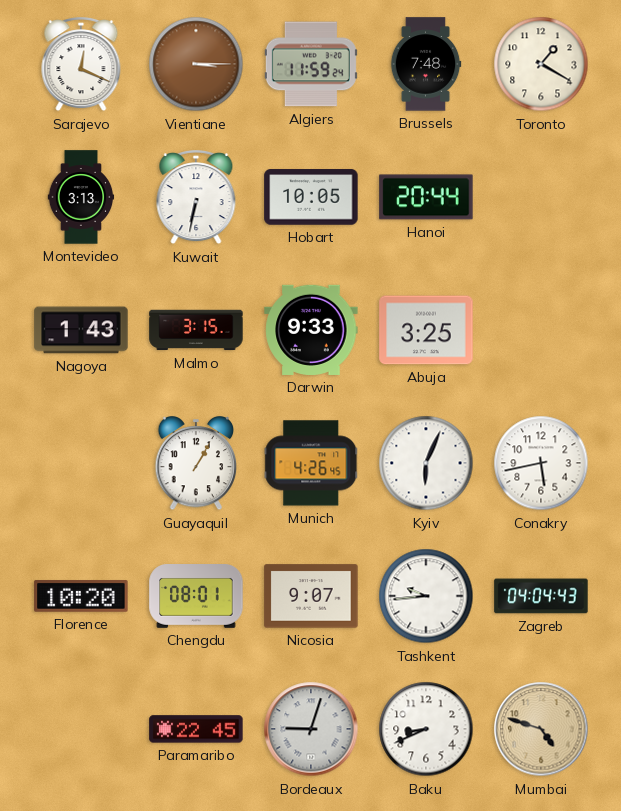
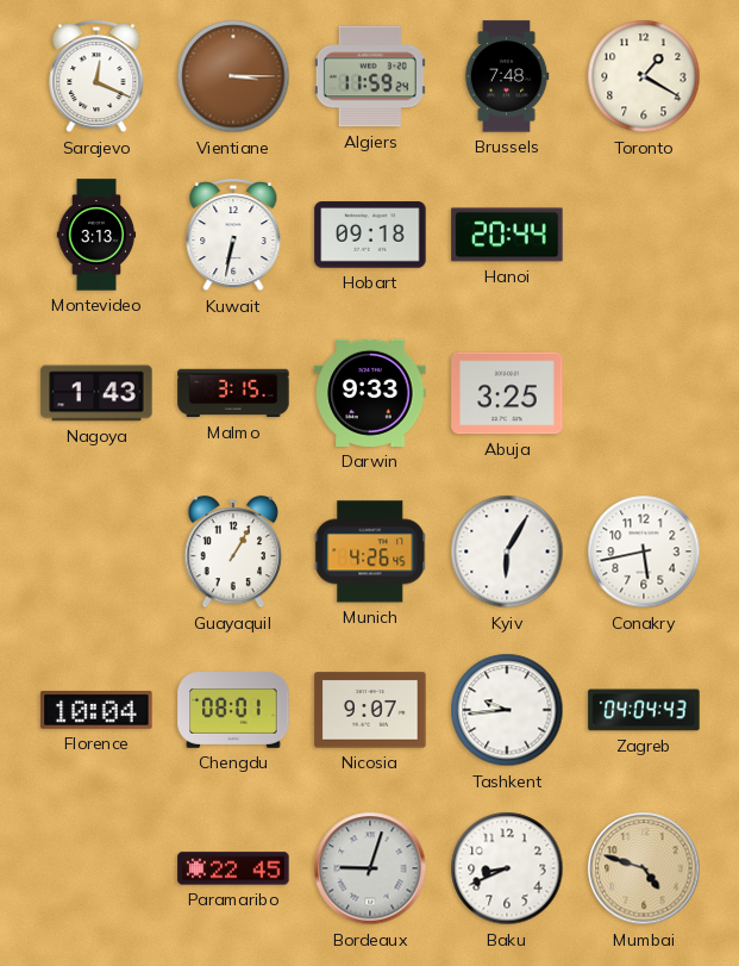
Hobart: 10:05 -> 09:18 (370, 235)
Kyiv: 6:04 -> 6:05 (507, 551)
Florence: 10:20 -> 10:04 (96, 710)
